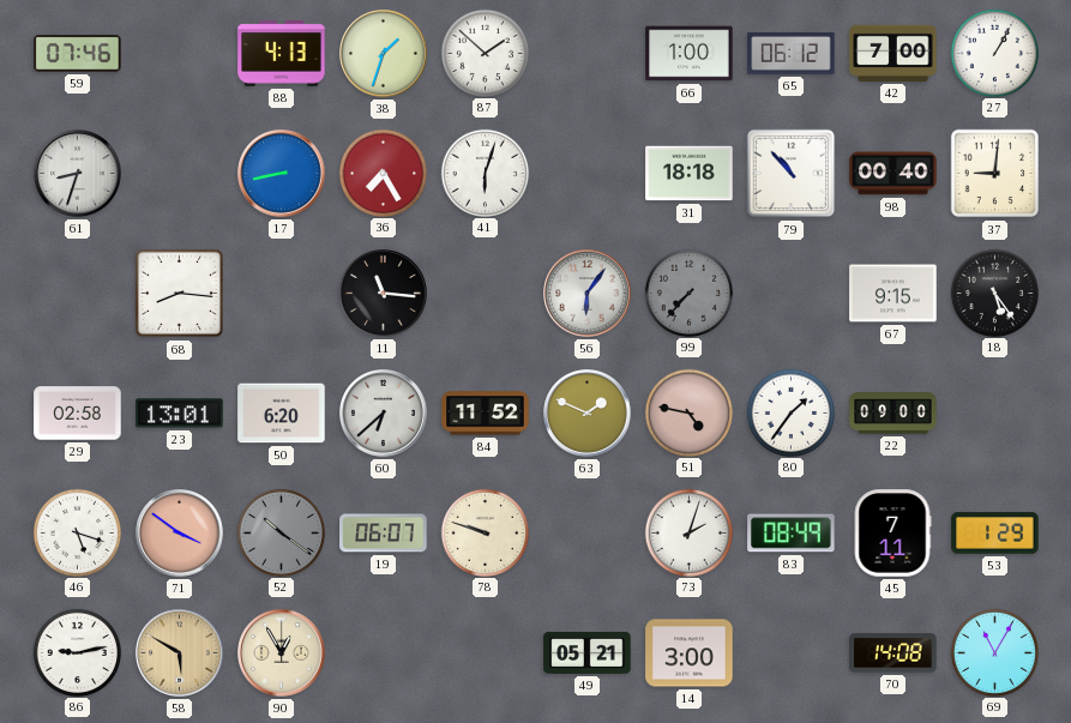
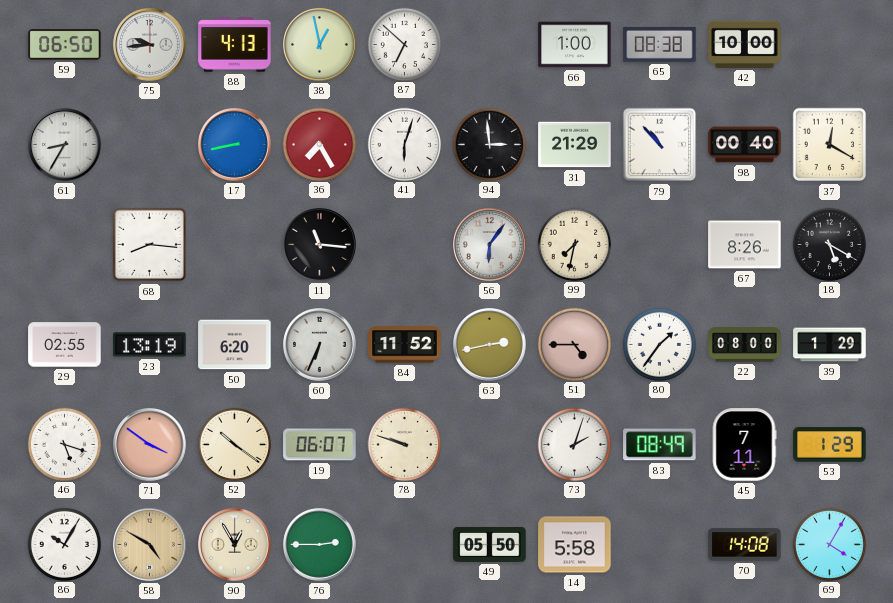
59: 07:46 -> 06:50 (65, 45)
75: none -> 9:44 (150, 45)
38: 1:33 -> 12:58 (320, 45)
87: 1:52 -> 6:52 (404, 44)
65: 06:12 -> 08:38 (660, 44)
42: 7:00 -> 10:00 (745, 44)
27: 1:05 -> none (994, 53)
61: 8:33 -> 8:35 (65, 145)
94: none -> 2:59 (489, 144)
31: 18:18 -> 21:29 (575, 145)
37: 9:01 -> 12:20 (830, 145)
99: 7:37 -> 7:32 (574, 244)
99 dial: grey -> cream (574, 244)
67: 9:15 -> 8:26 (745, 245)
18: 5:24 -> 5:20 (829, 244)
29: 02:58 -> 02:55 (65, 345)
23: 13:01 -> 13:19 (150, 345)
60: 6:38 -> 6:34 (320, 345)
63: 1:49 -> 2:43 (490, 345)
51: 4:47 -> 4:45 (574, 344)
22: 09:00 -> 08:00 (745, 345)
39: none -> 1:29 (830, 345)
52 dial: grey -> cream (234, 444)
86: 9:13 -> 10:05 (64, 544)
58: 5:50 -> 4:50 (150, 545)
76: none -> 2:45 (320, 545)
49: 05:21 -> 05:50 (490, 544)
14: 3:00 -> 5:58 (575, 545)
69: 11:05 -> 4:05 (829, 544)
